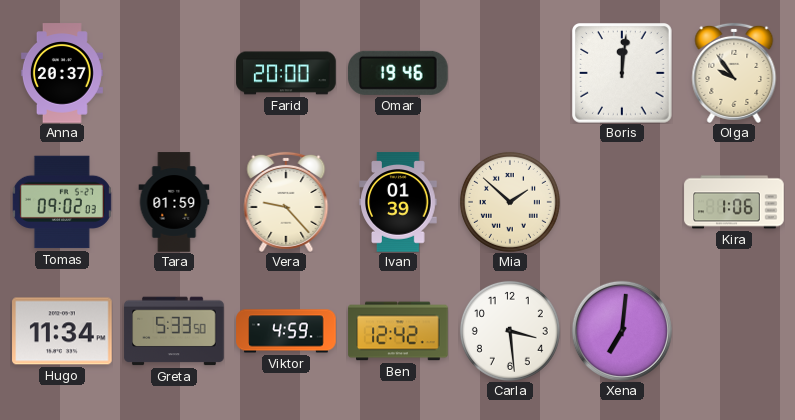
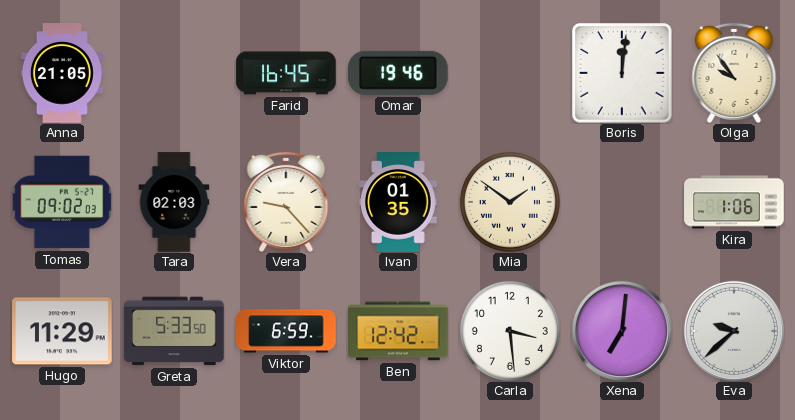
Anna: 20:37 -> 21:05 (62, 73)
Farid: 20:00 -> 16:45 (286, 73)
Tara: 01:59 -> 02:03 (174, 202)
Ivan: 01:39 -> 01:35 (398, 202)
Mia: 1:52 -> 1:51 (510, 202)
Hugo: 11:34 -> 11:29 (62, 331)
Viktor: 4:59 -> 6:59 (286, 331)
Eva: none -> 9:38 (734, 331)
